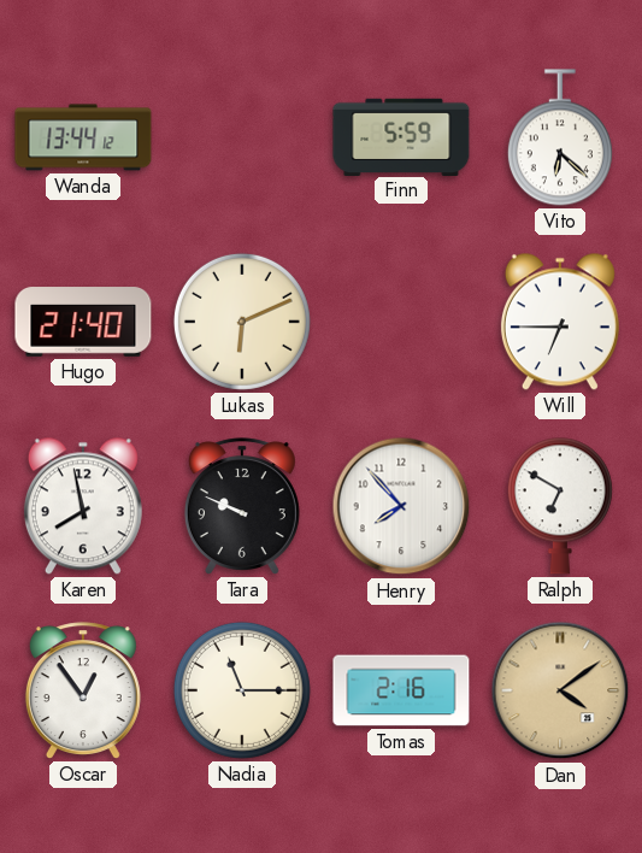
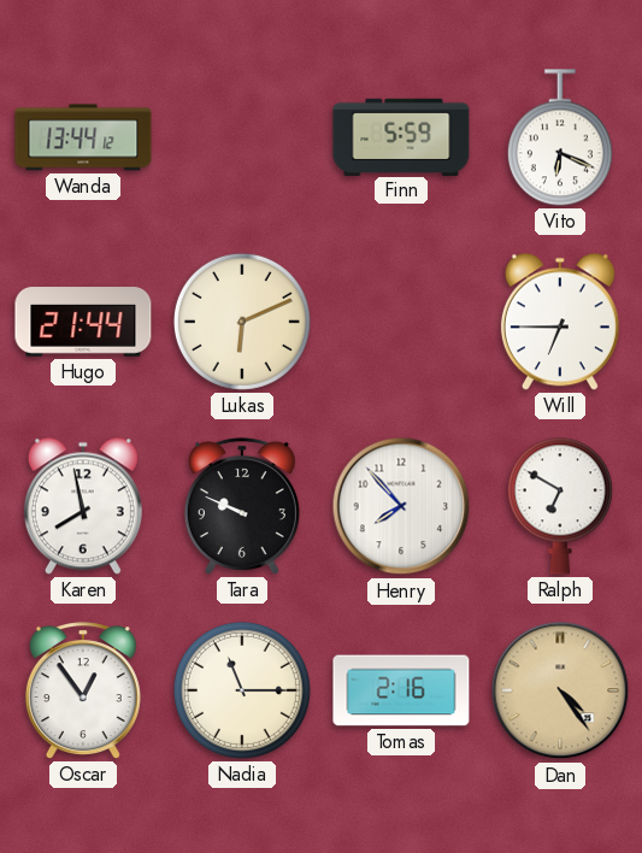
Vito: 6:22 -> 6:19 (560, 137)
Hugo: 21:40 -> 21:44 (83, 322)
Dan: 4:09 -> 4:24 (560, 690)
